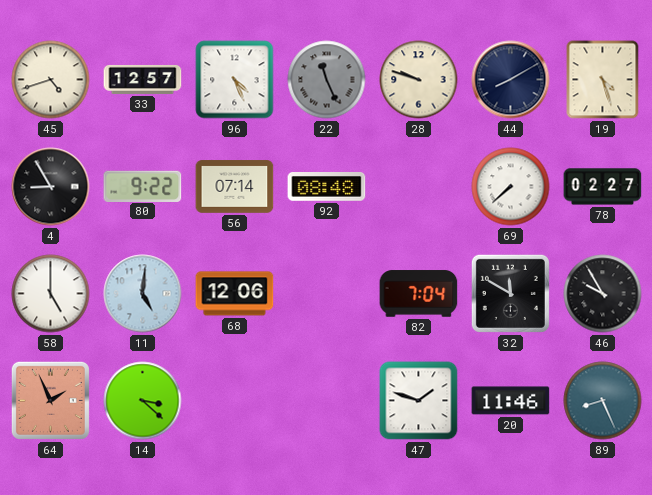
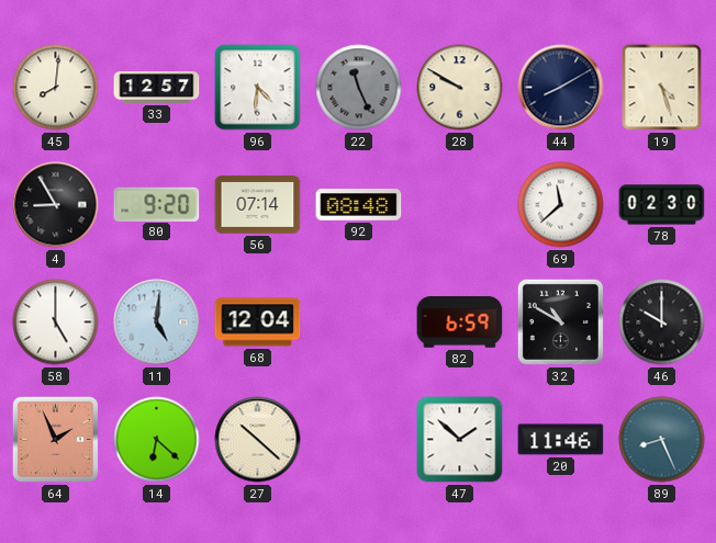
45: 4:42 -> 8:01 (56, 88)
96: 4:26 -> 4:31 (258, 88)
28: 9:48 -> 9:50 (460, 88)
80: 9:22 -> 9:20 (157, 204)
69: 7:38 -> 11:38 (561, 205)
78: 02:27 -> 02:30 (662, 205)
68: 12:06 -> 12:04 (258, 323)
82: 7:04 -> 6:59 (460, 323)
32: 11:50 -> 10:50 (560, 321)
46: 9:55 -> 10:00 (662, 323)
14: 3:22 -> 6:22 (157, 440)
27: none -> 10:22 (258, 440)
47: 1:48 -> 1:52 (460, 440)
